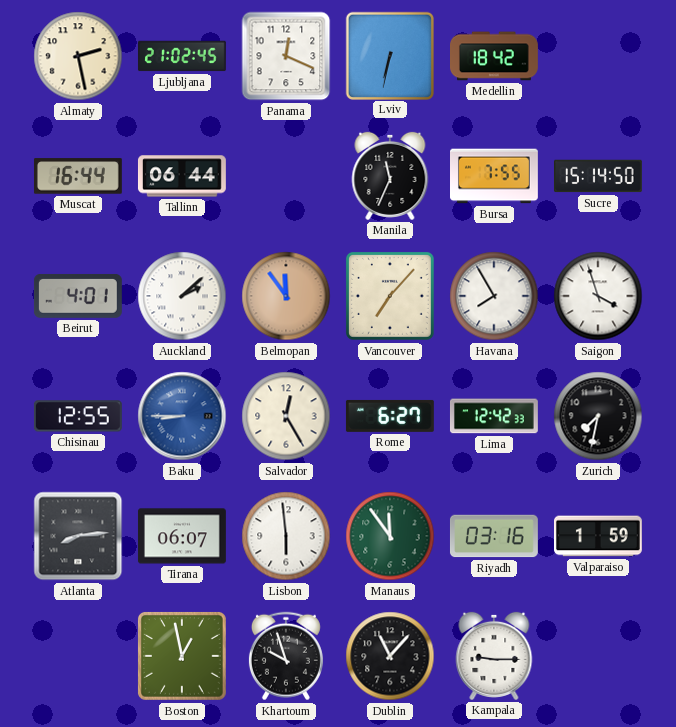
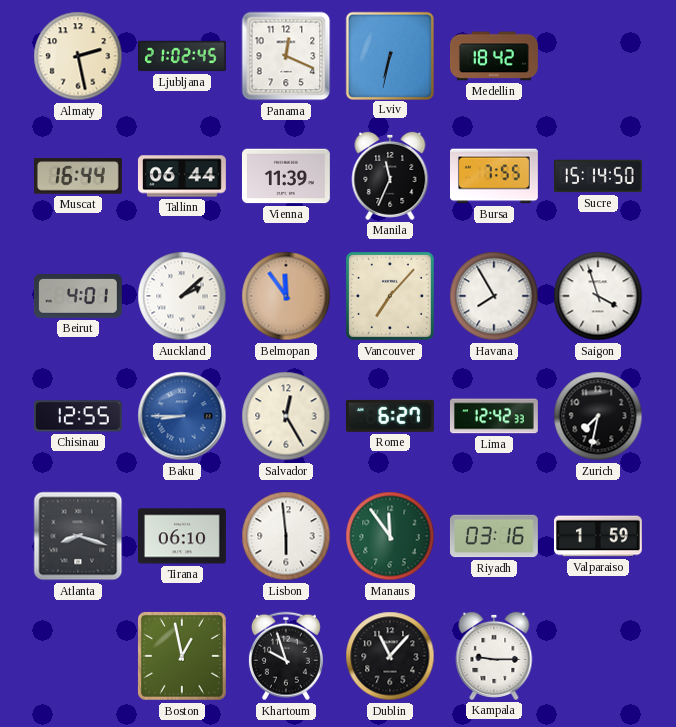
Vienna: none -> 11:39 (286, 176)
Atlanta: 8:14 -> 8:18 (78, 536)
Tirana: 06:07 -> 06:10 (182, 536)
